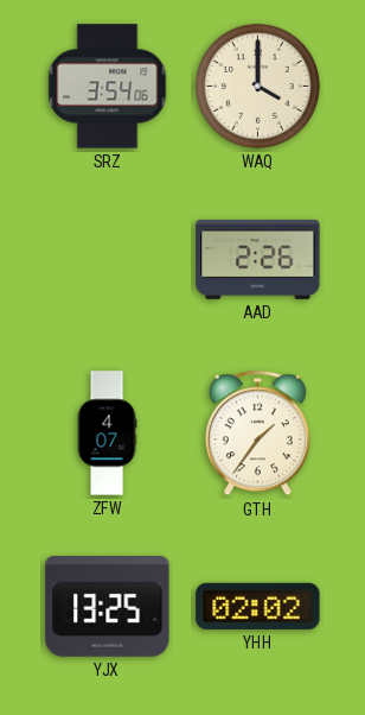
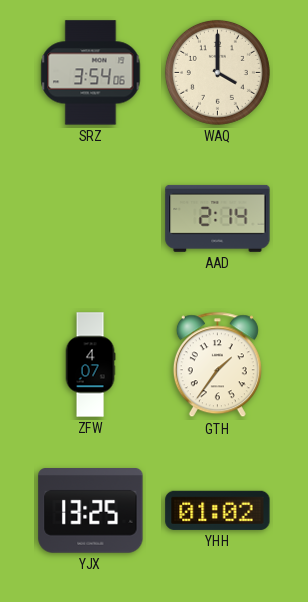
AAD: 2:26 -> 2:14 (218, 218)
YHH: 02:02 -> 01:02 (218, 510)
